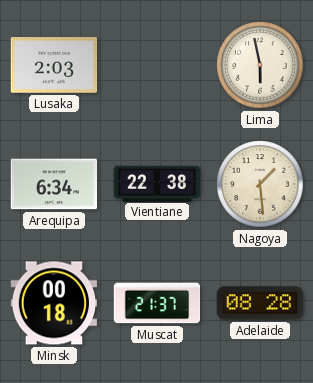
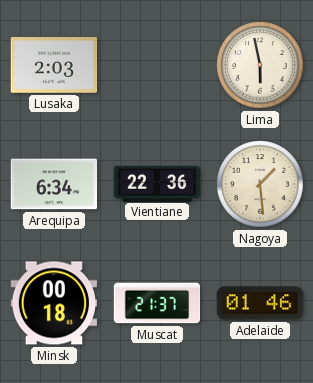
Vientiane: 22:38 -> 22:36 (157, 183)
Adelaide: 08:28 -> 01:46 (260, 303)
